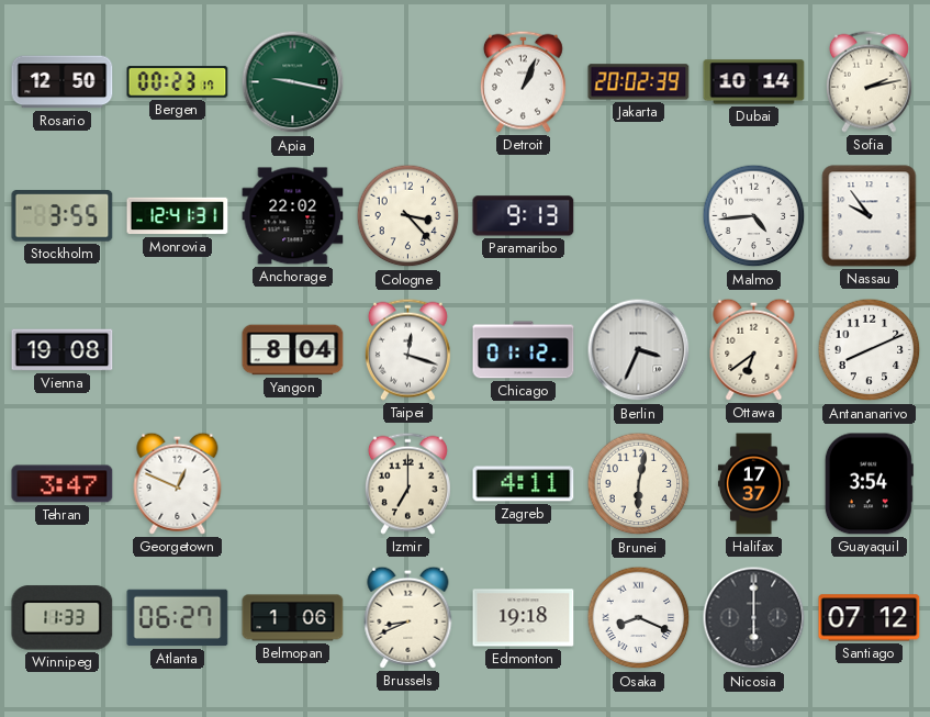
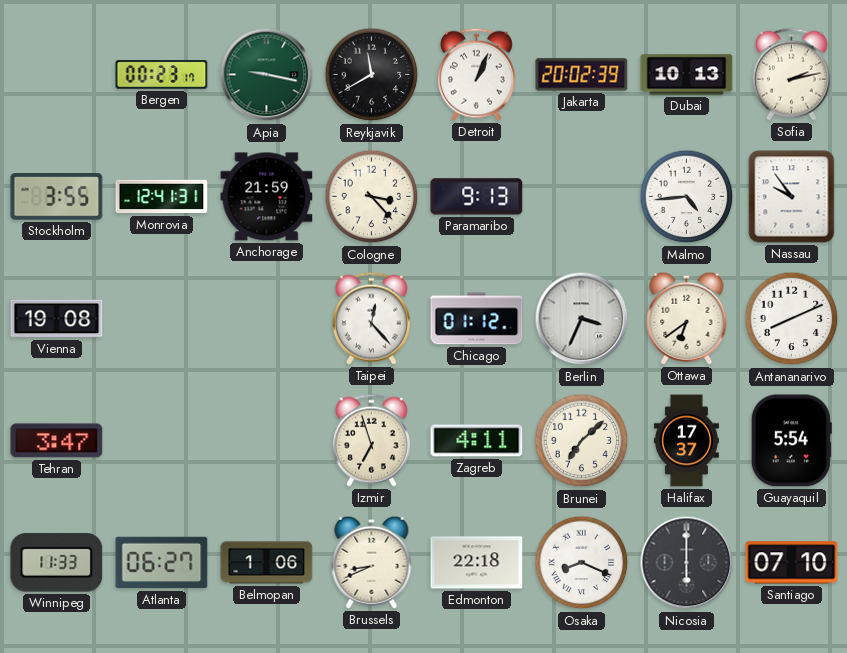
Rosario: 12:50 -> none (63, 82)
Reykjavik: none -> 11:40 (372, 75)
Dubai: 10:14 -> 10:13 (687, 75)
Anchorage: 22:02 -> 21:59 (267, 197)
Yangon: 8:04 -> none (293, 350)
Taipei: 12:18 -> 12:23 (371, 318)
Georgetown: 12:49 -> none (178, 483)
Izmir: 7:00 -> 6:57 (371, 440)
Brunei: 6:02 -> 7:08 (582, 441)
Guayaquil: 3:54 -> 5:54 (791, 441)
Edmonton: 19:18 -> 22:18 (477, 563)
Santiago: 07:12 -> 07:10 (792, 563)
